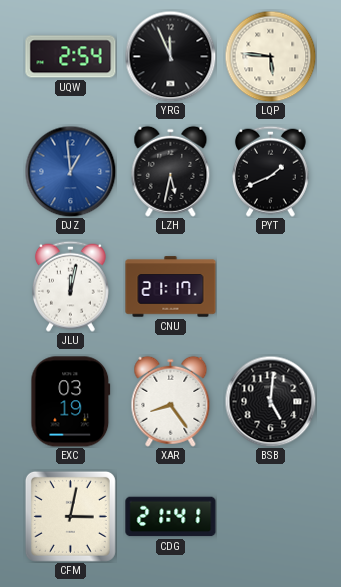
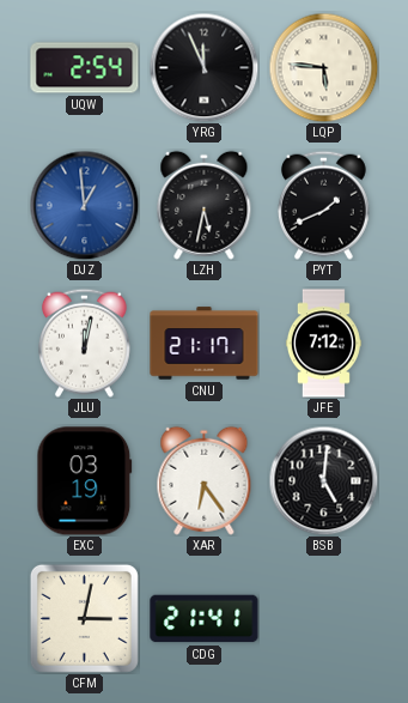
JFE: none -> 7:12 (323, 344)
XAR: 8:24 -> 6:24 (205, 480)
